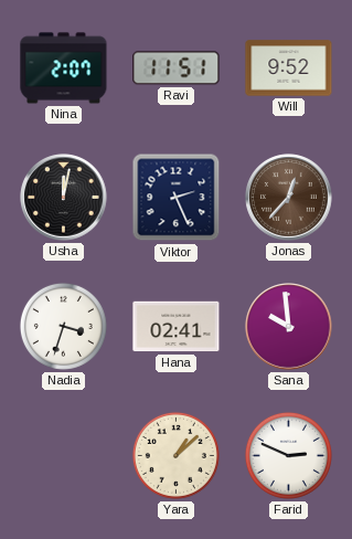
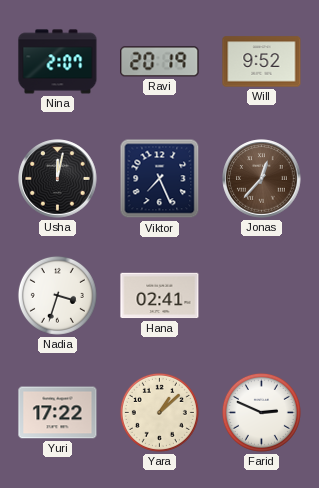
Ravi: 11:51 -> 20:19 (160, 62)
Viktor: 2:26 -> 7:26 (160, 179)
Sana: 9:59 -> none (289, 327)
Yuri: none -> 17:22 (58, 413)
